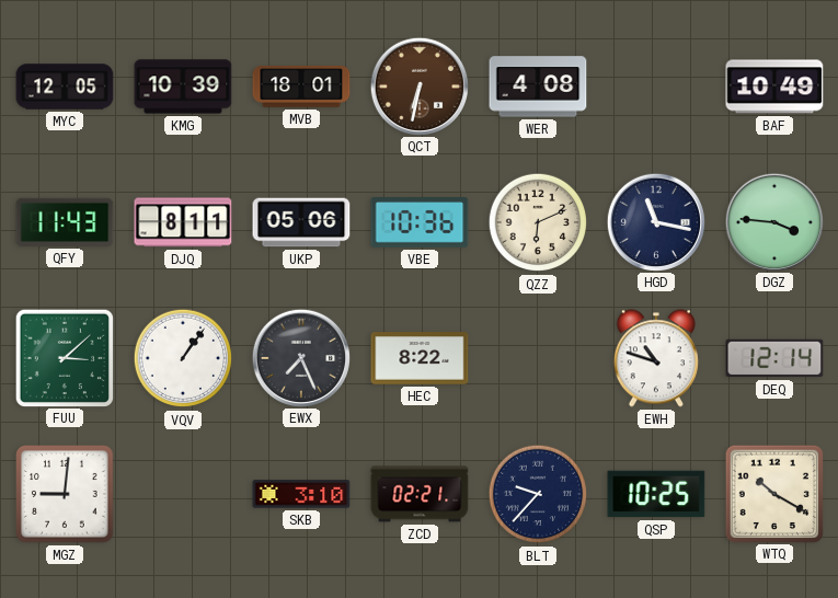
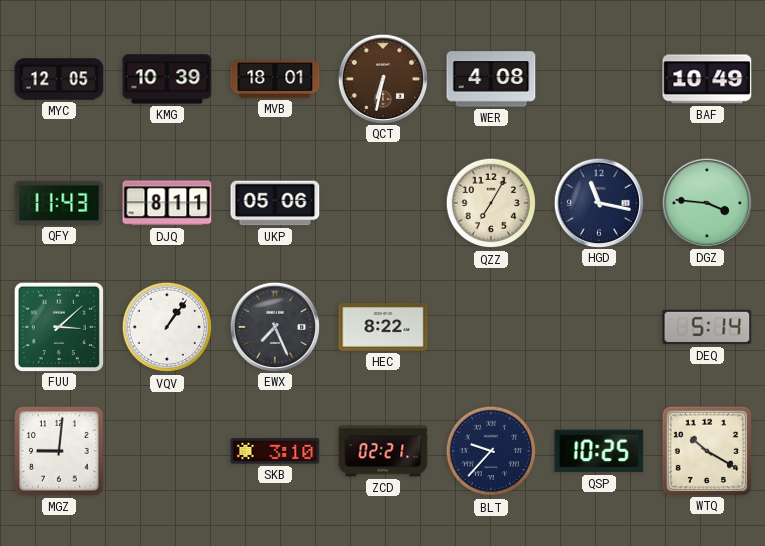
VBE: 10:36 -> none (420, 223)
QZZ: 6:11 -> 7:05 (491, 203)
EWH: 10:48 -> none (656, 358)
DEQ: 12:14 -> 5:14 (707, 327)
